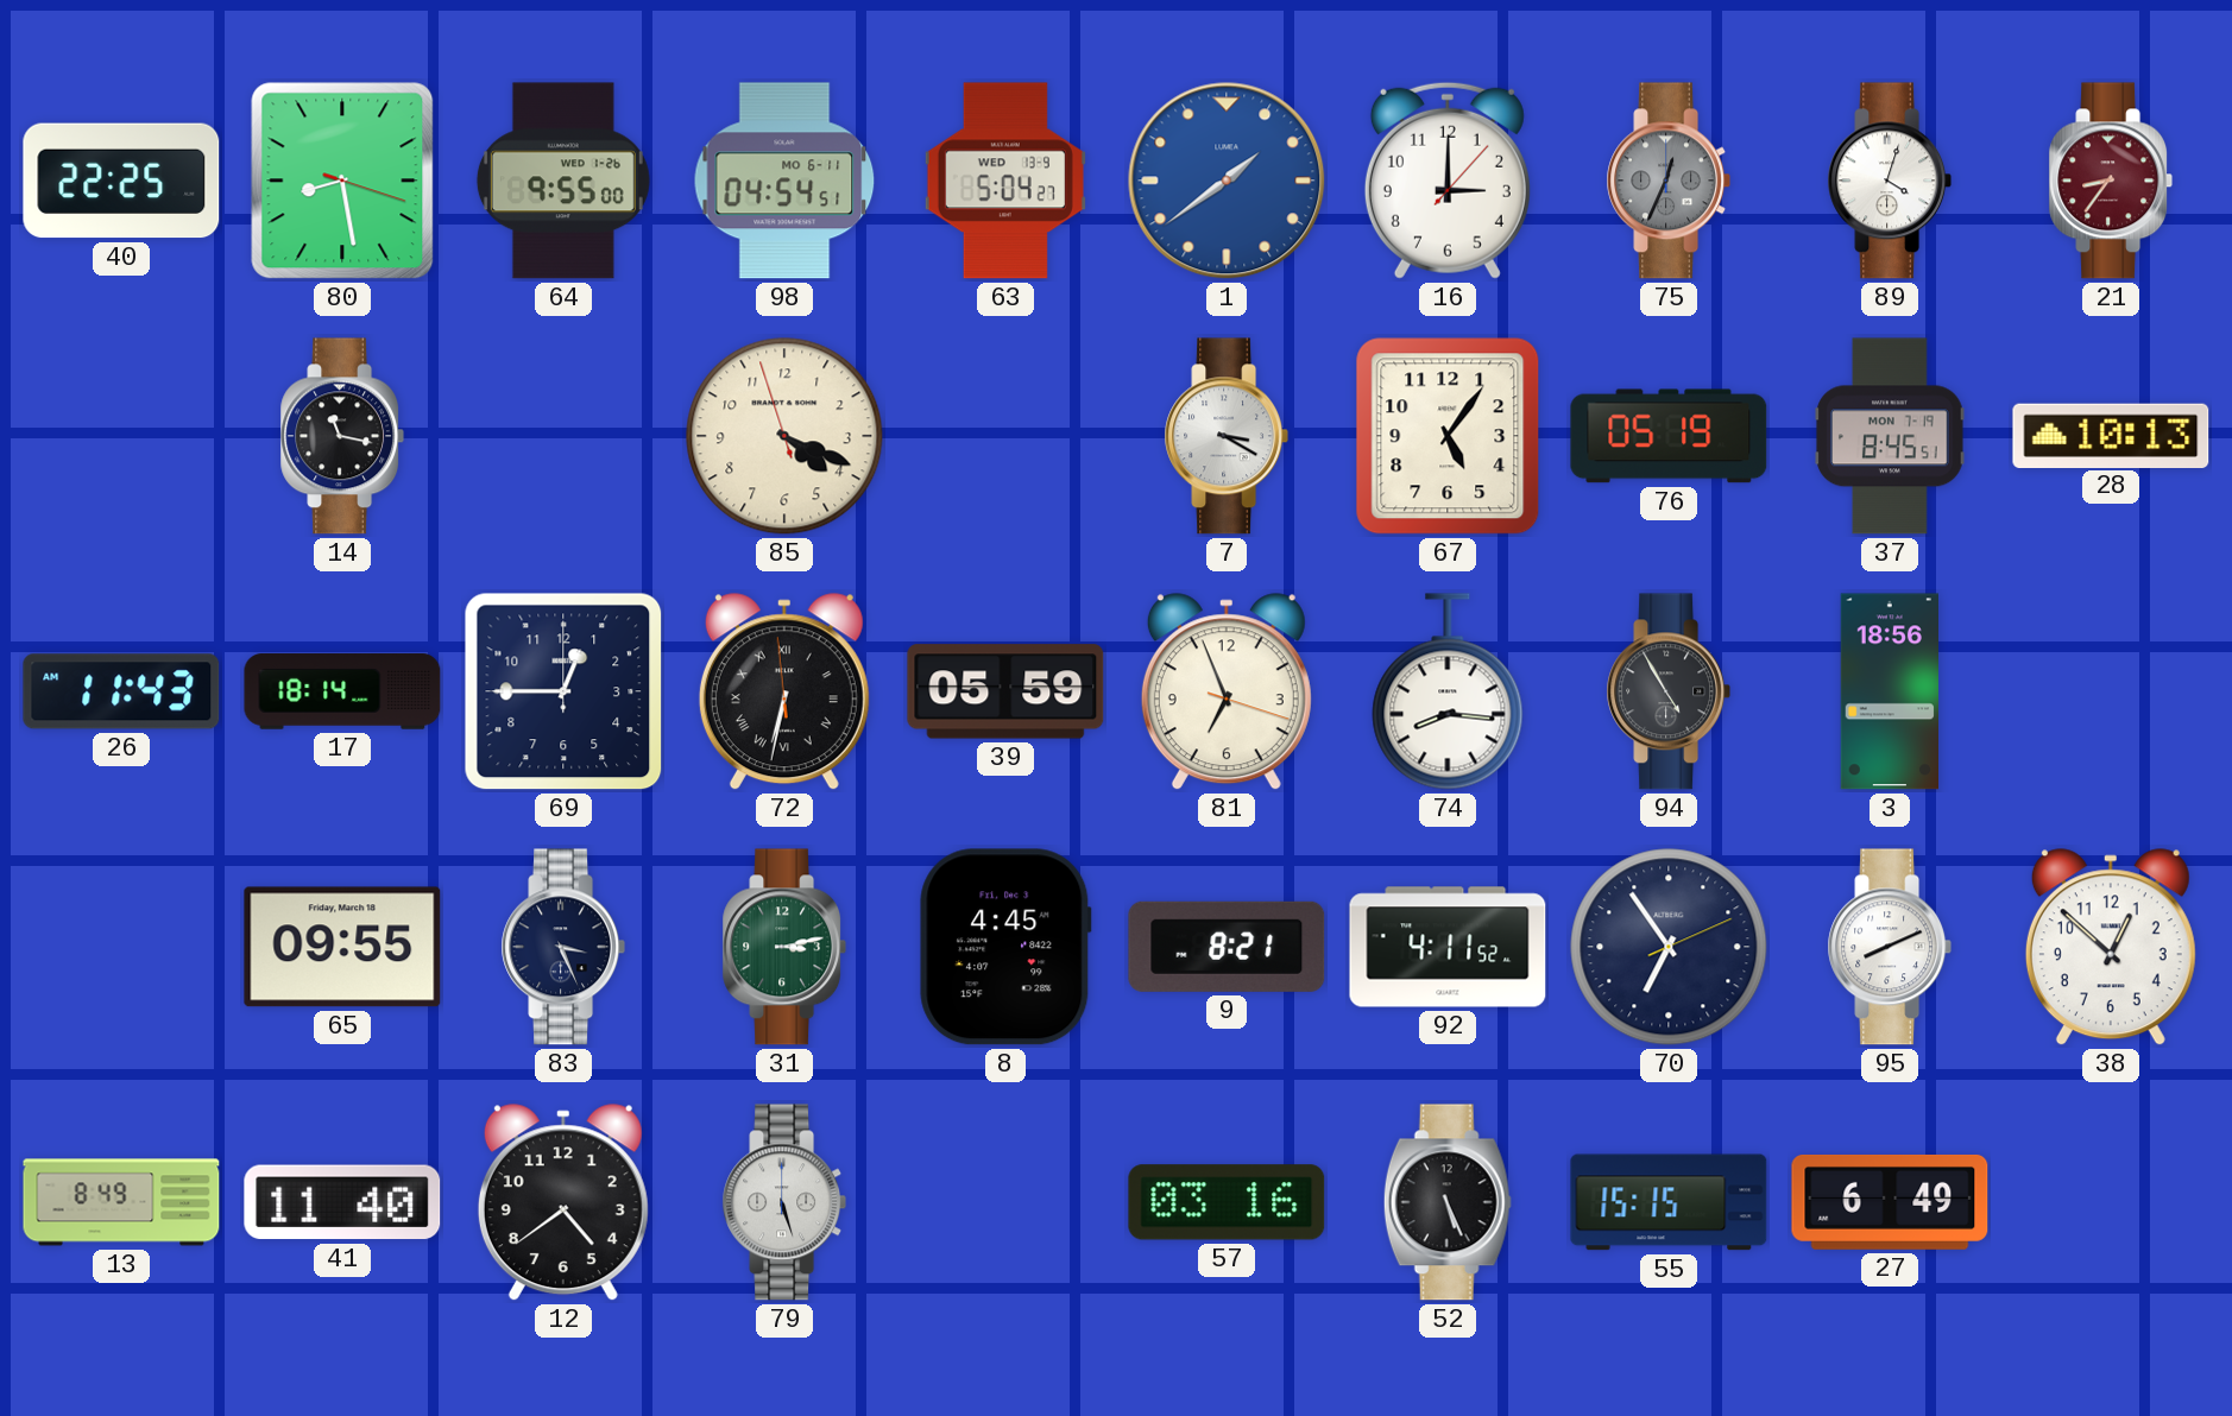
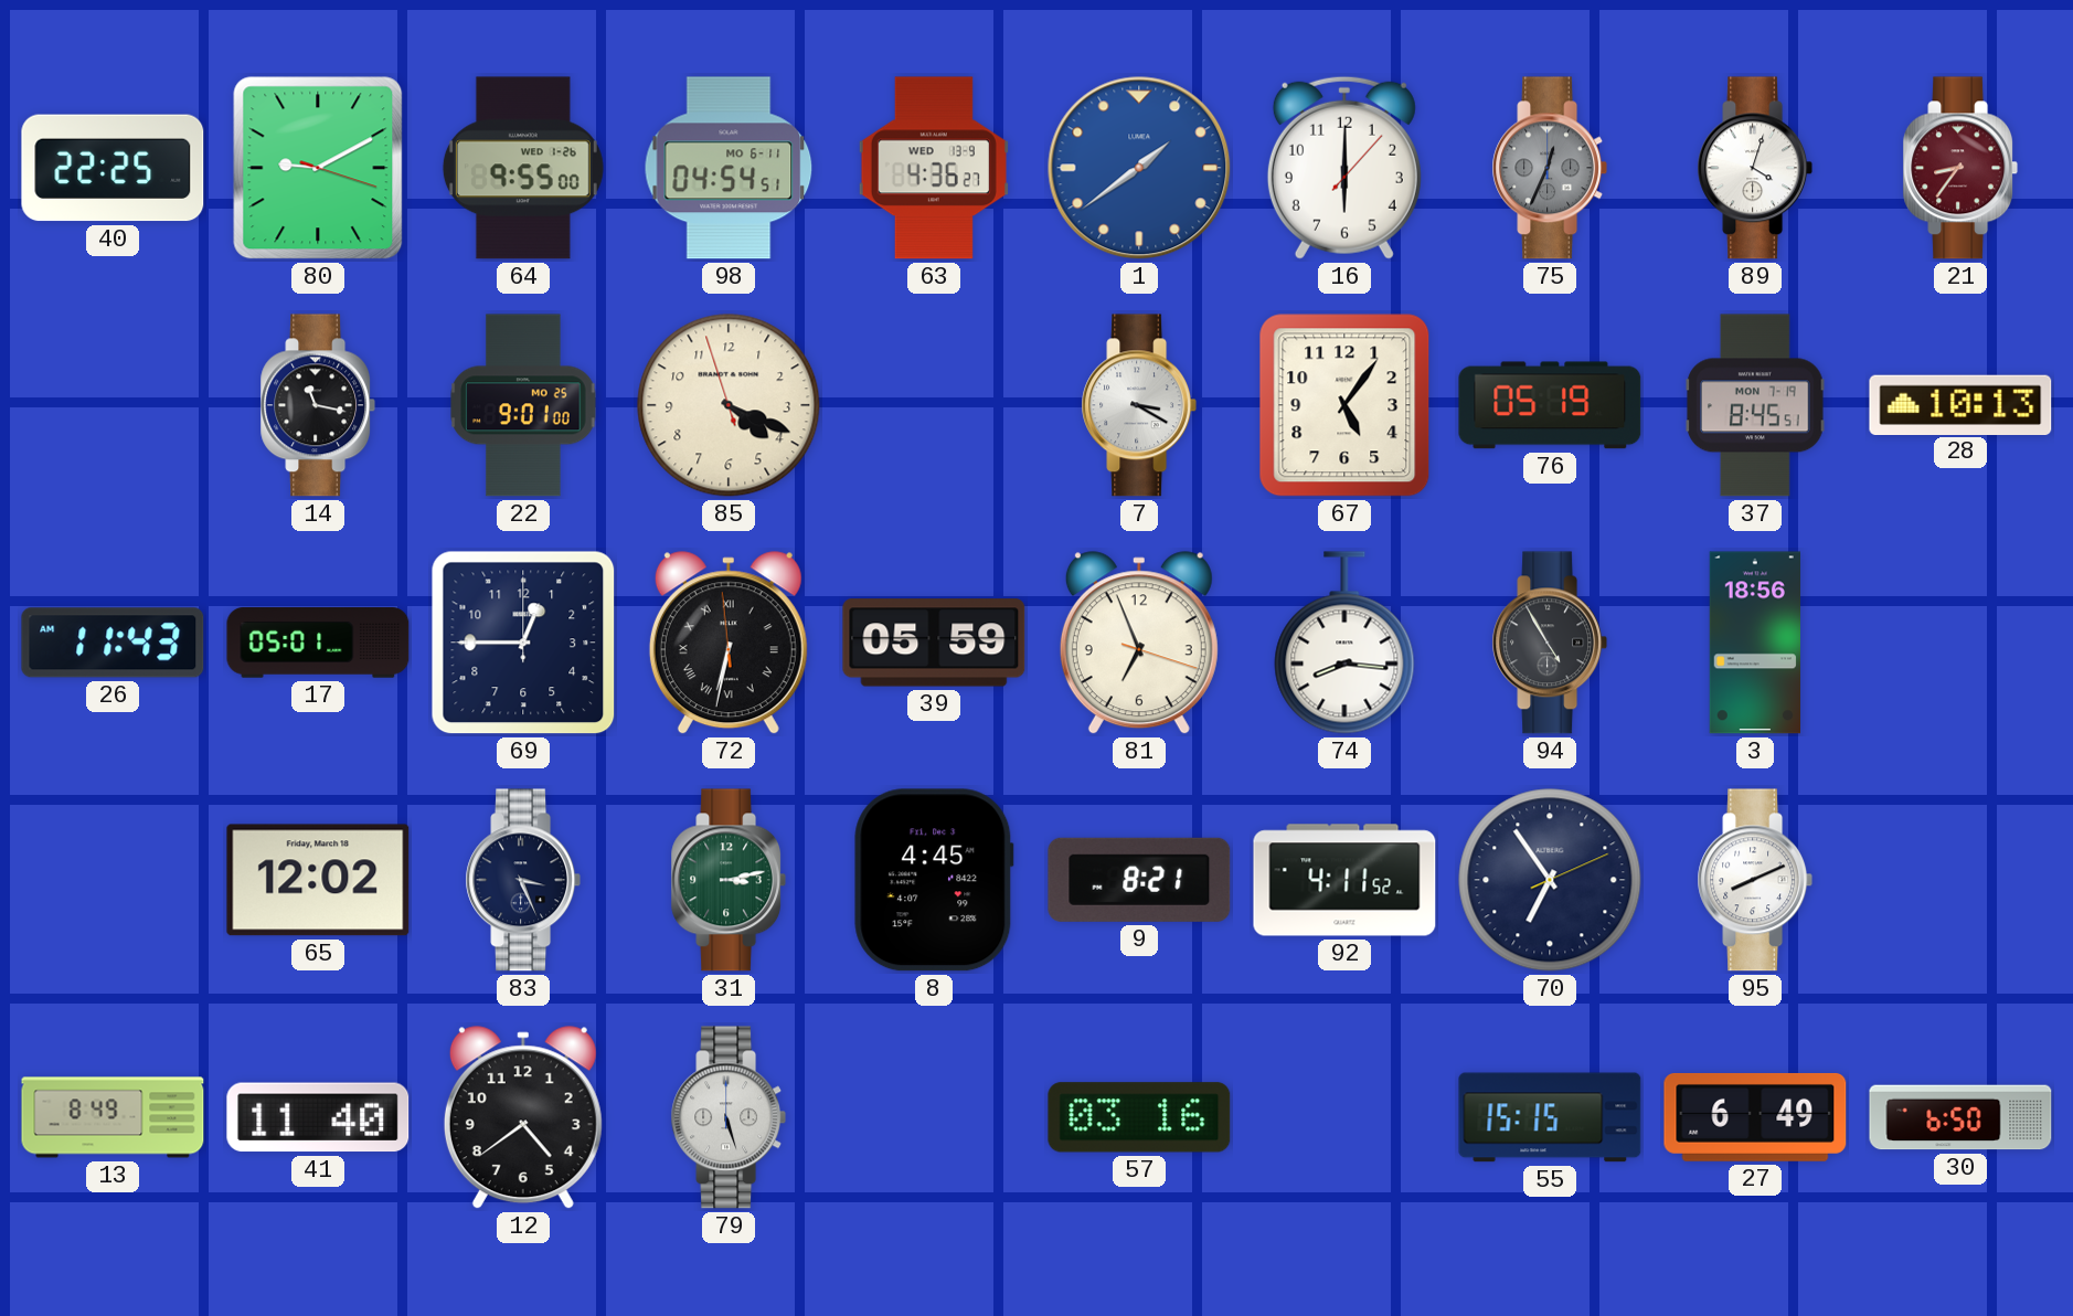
80: 8:28 -> 9:10 (318, 168)
63: 5:04 -> 4:36 (934, 168)
16: 3:00 -> 6:00 (1344, 168)
22: none -> 9:01 (523, 405)
17: 18:14 -> 05:01 (318, 643)
65: 09:55 -> 12:02 (318, 880)
38: 12:52 -> none (2111, 948)
52: 5:26 -> none (1448, 1202)
30: none -> 6:50 (1960, 1117)
